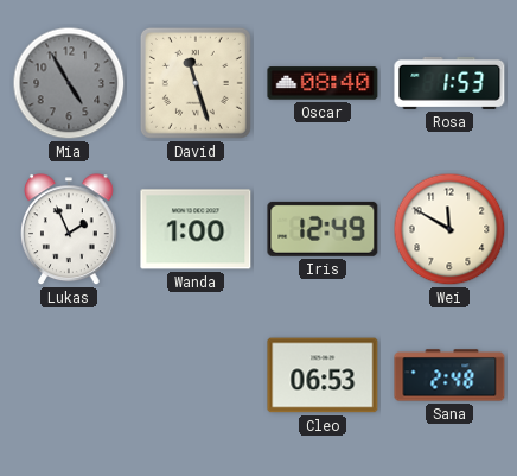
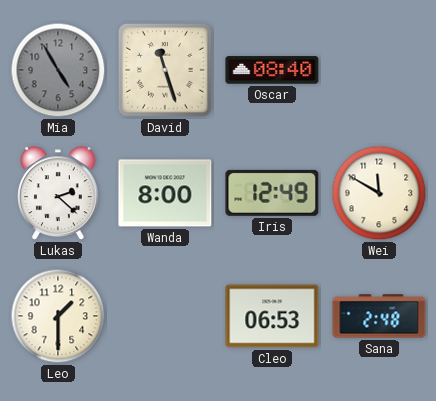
Rosa: 1:53 -> none (449, 83)
Lukas: 1:56 -> 2:22 (59, 194)
Wanda: 1:00 -> 8:00 (165, 193)
Leo: none -> 1:30 (58, 316)
